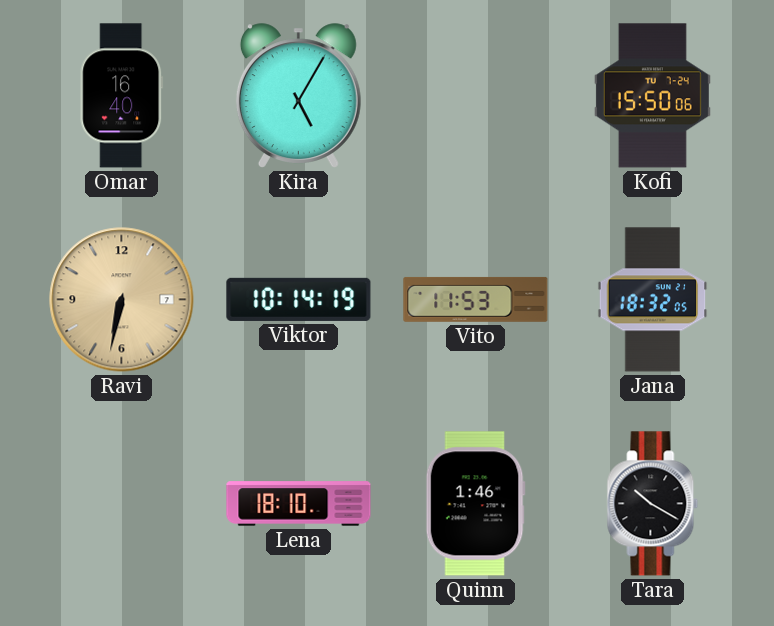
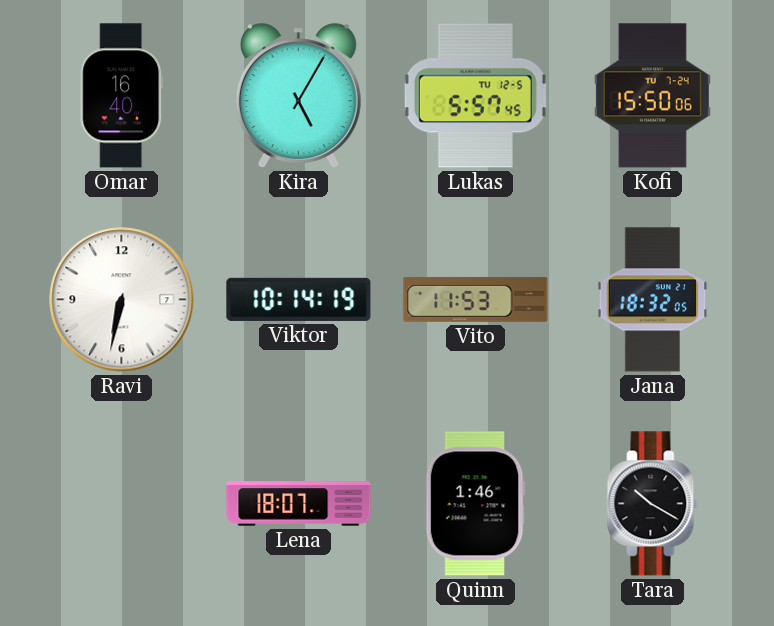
Lukas: none -> 5:57 (475, 96)
Ravi dial: champagne -> white (122, 300)
Lena: 18:10 -> 18:07 (299, 504)
